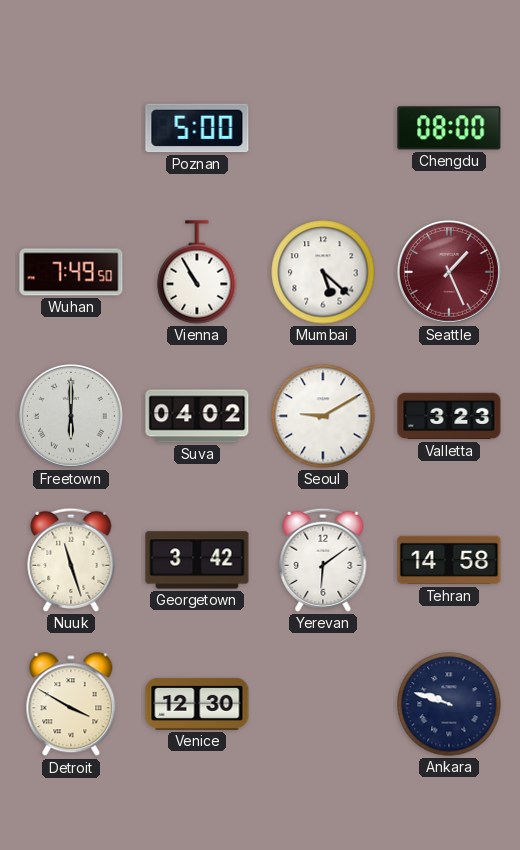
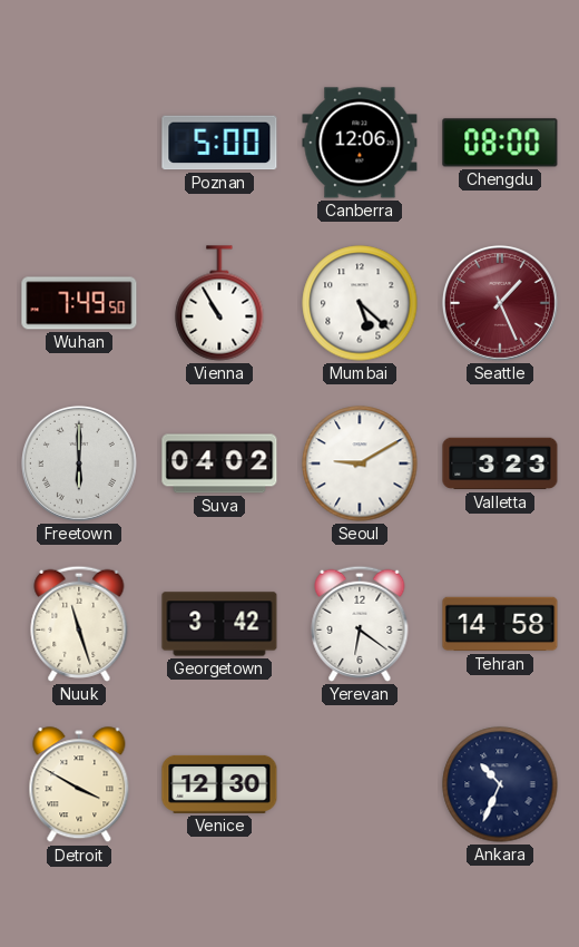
Canberra: none -> 12:06 (360, 143)
Yerevan: 6:09 -> 6:21 (360, 624)
Ankara: 9:48 -> 10:34 (500, 784)
